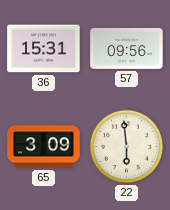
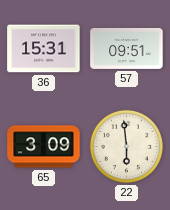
57: 09:56 -> 09:51 (127, 48)
